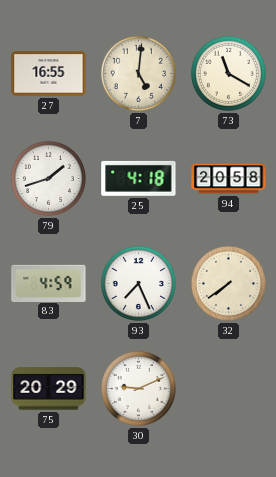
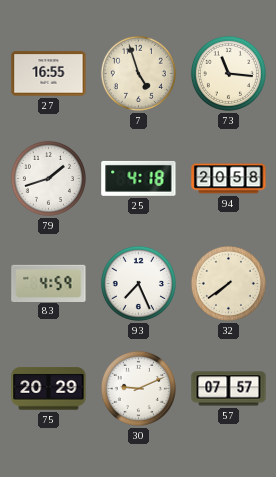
7: 5:01 -> 4:57 (138, 73)
73: 11:20 -> 11:16 (228, 73)
57: none -> 07:57 (229, 389)
